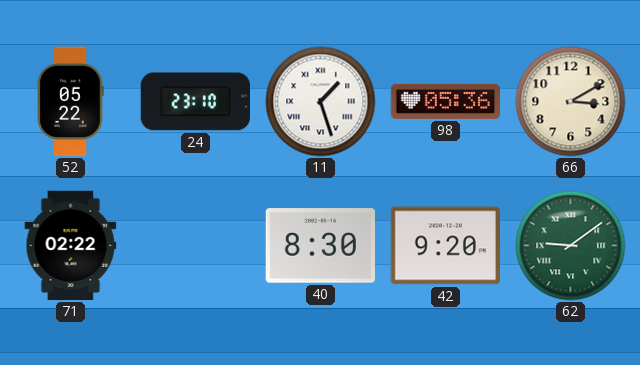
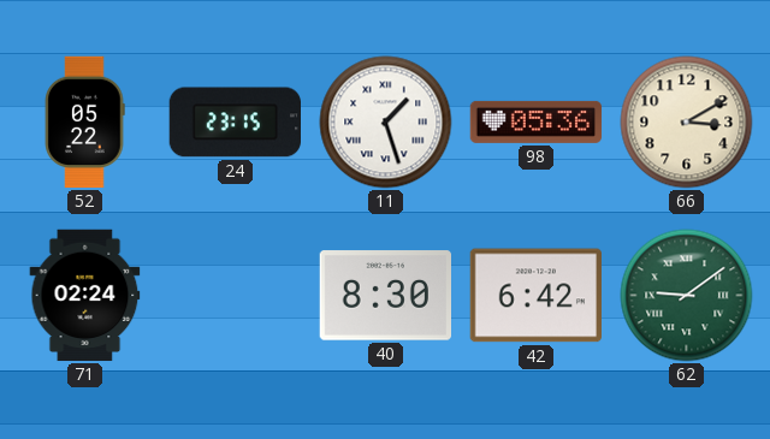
24: 23:10 -> 23:15 (235, 123)
71: 02:22 -> 02:24 (85, 296)
42: 9:20 -> 6:42 (535, 296)
